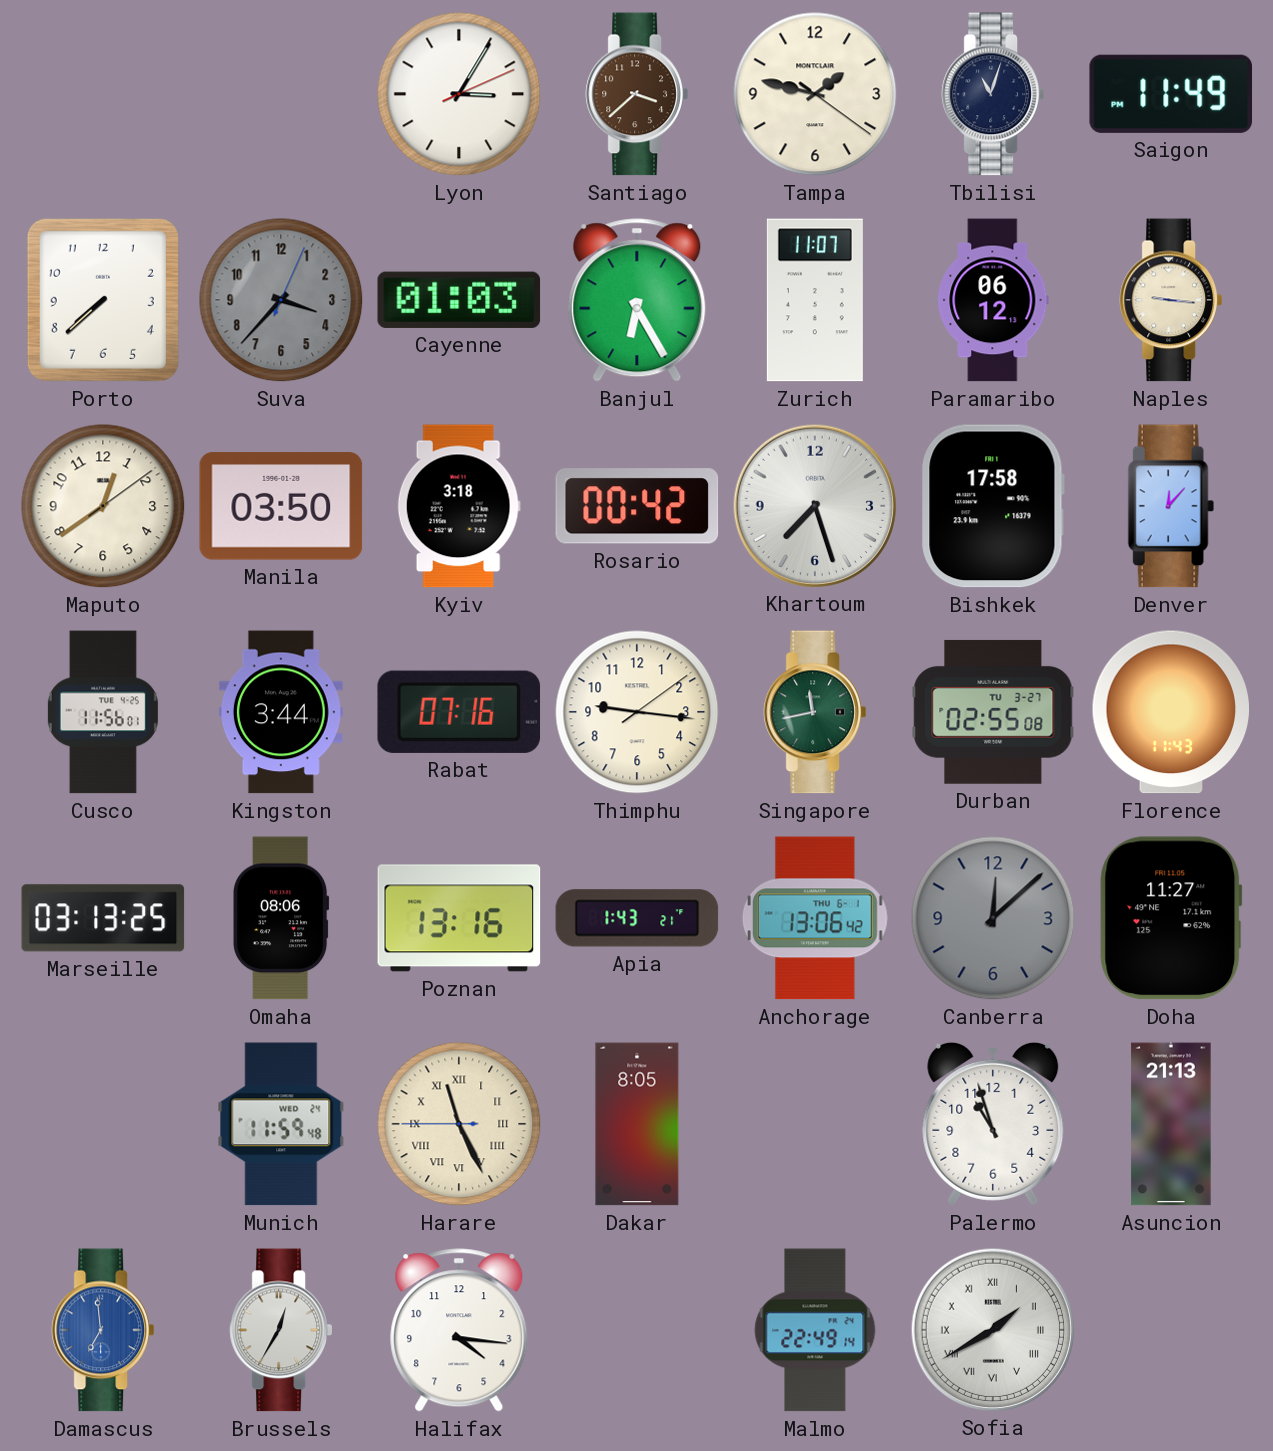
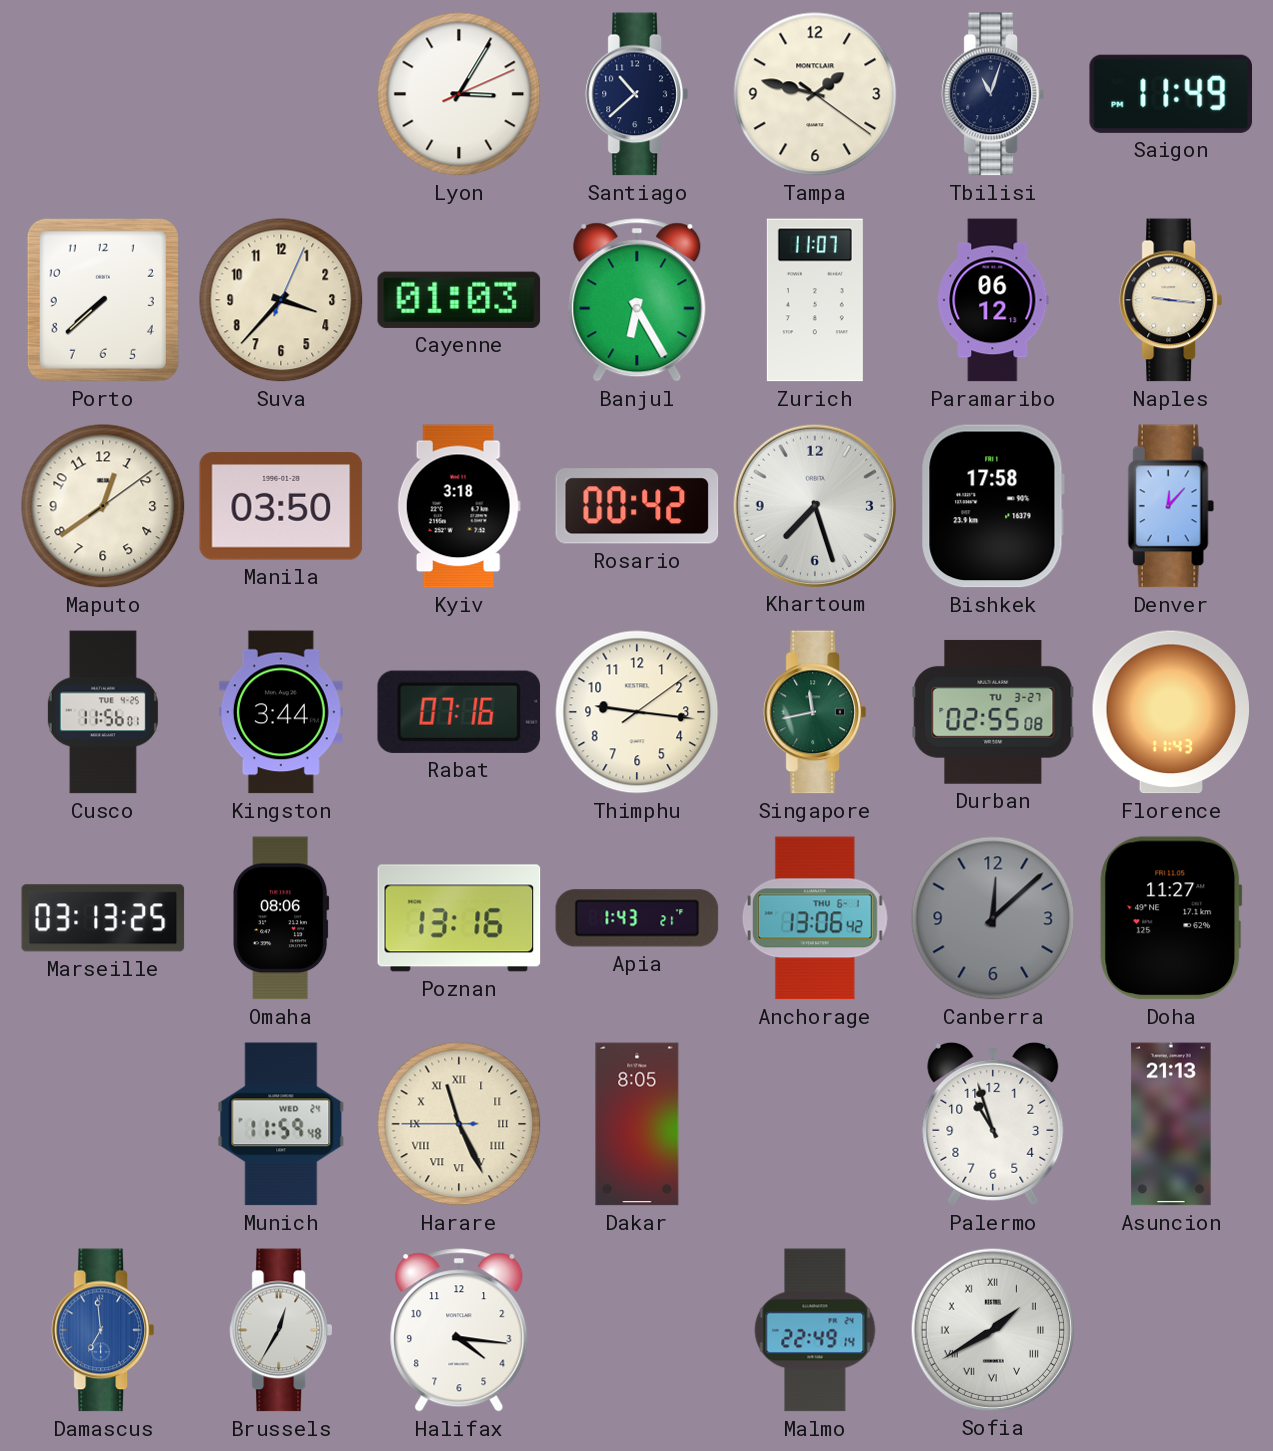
Santiago: 3:38 -> 10:38 (637, 94)
Santiago dial: brown -> navy (637, 94)
Suva dial: grey -> cream (281, 300)
